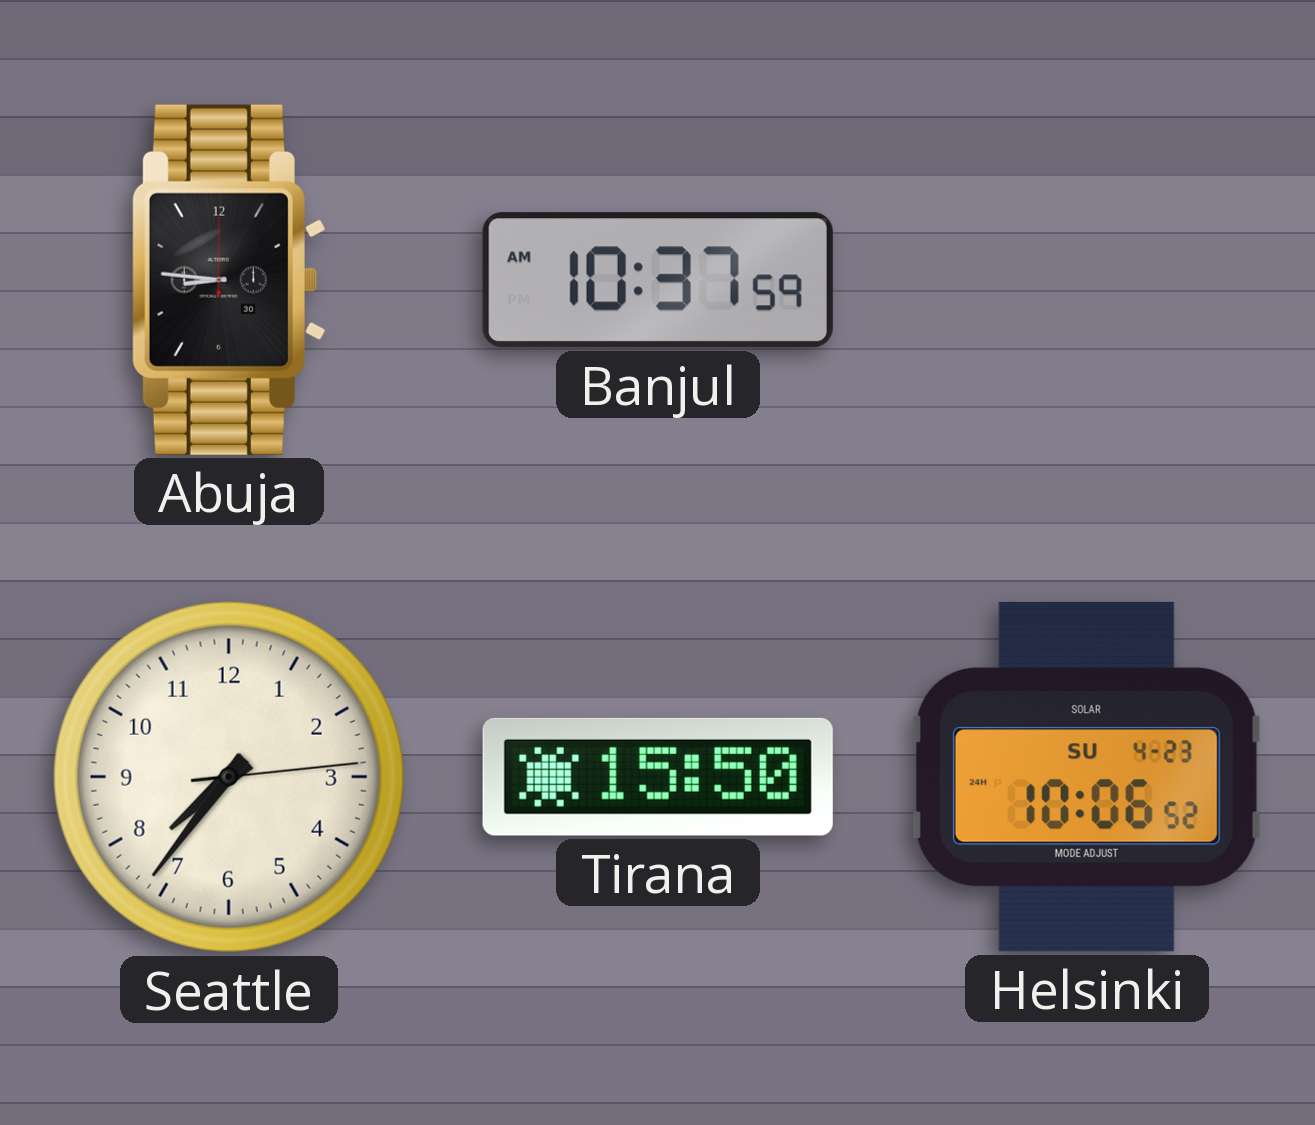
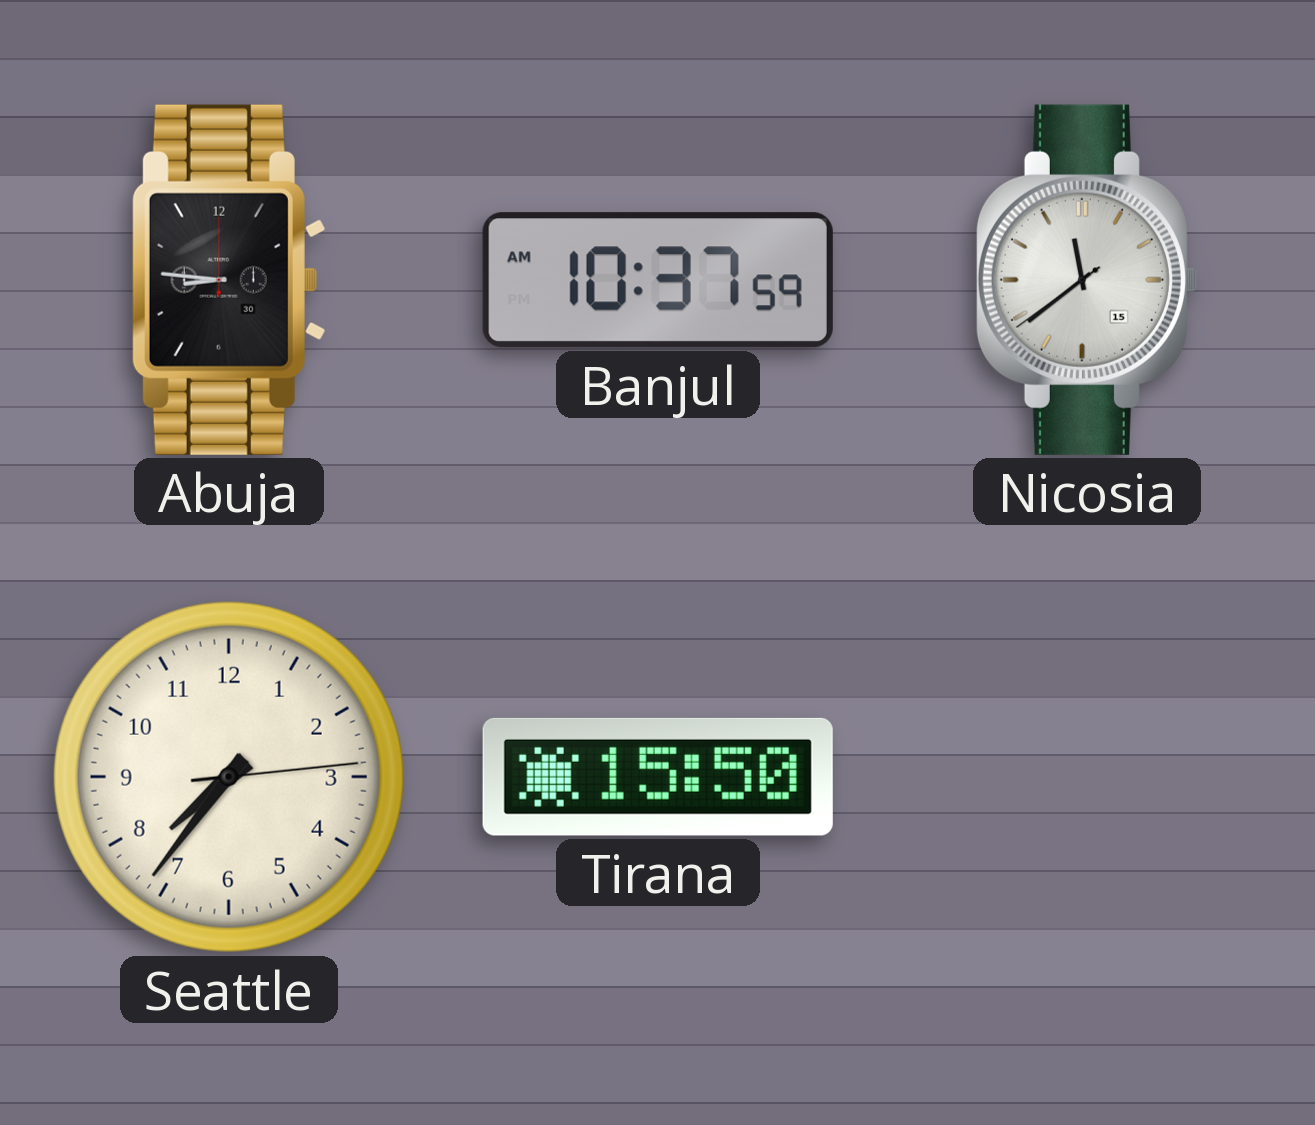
Nicosia: none -> 11:38 (1086, 280)
Helsinki: 10:06 -> none (1087, 777)
